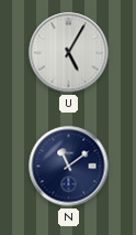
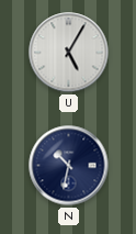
N: 11:09 -> 10:32 (69, 166)
